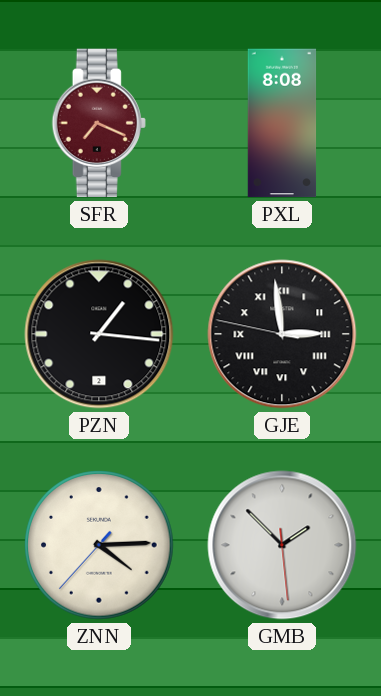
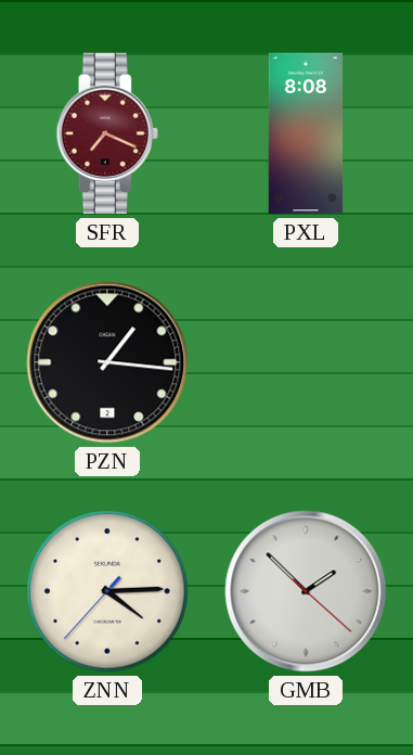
GJE: 2:58 -> none (282, 334)
GMB: 1:52:29 -> 1:52:22 (306, 591)
